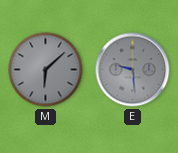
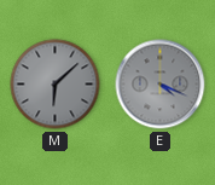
E: 9:29 -> 4:19 (161, 85)
